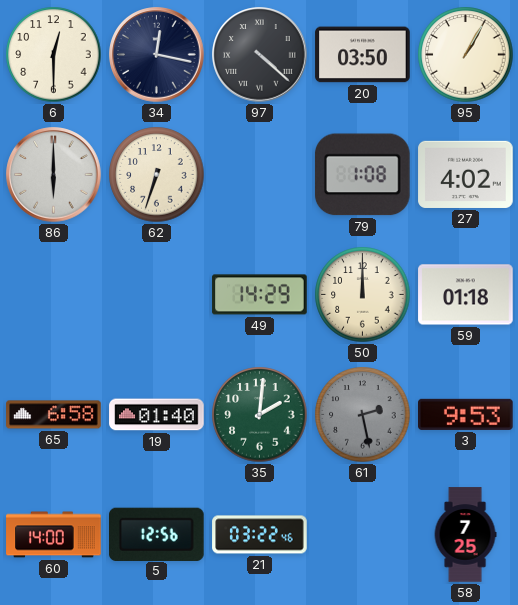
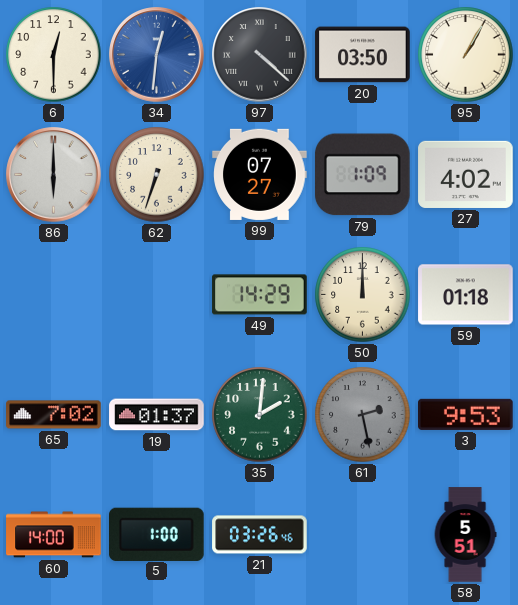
34: 12:17 -> 12:31 (157, 55)
34 dial: navy -> blue (157, 55)
99: none -> 07:27 (260, 174)
79: 1:08 -> 1:09 (363, 175)
65: 6:58 -> 7:02 (54, 415)
19: 01:40 -> 01:37 (157, 415)
5: 12:56 -> 1:00 (157, 534)
21: 03:22 -> 03:26 (260, 535)
58: 7:25 -> 5:51 (465, 535)
